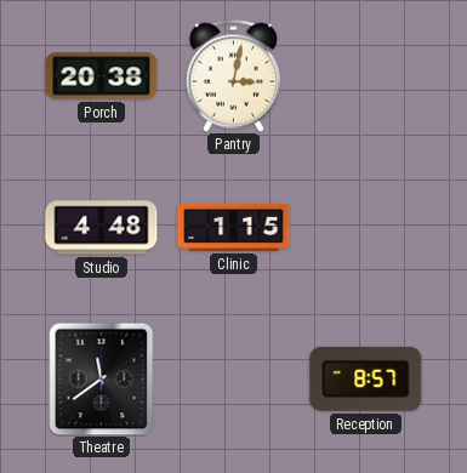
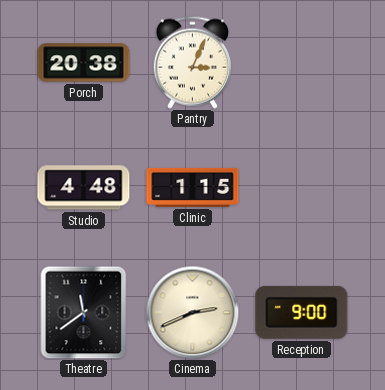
Pantry: 3:02 -> 3:04 (192, 62)
Cinema: none -> 2:41 (192, 312)
Reception: 8:57 -> 9:00 (302, 312)
